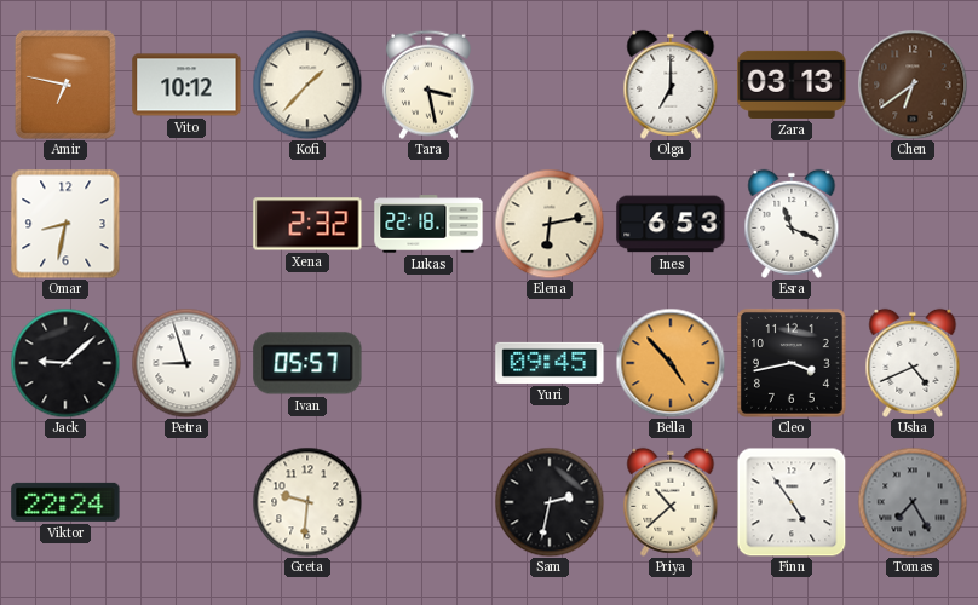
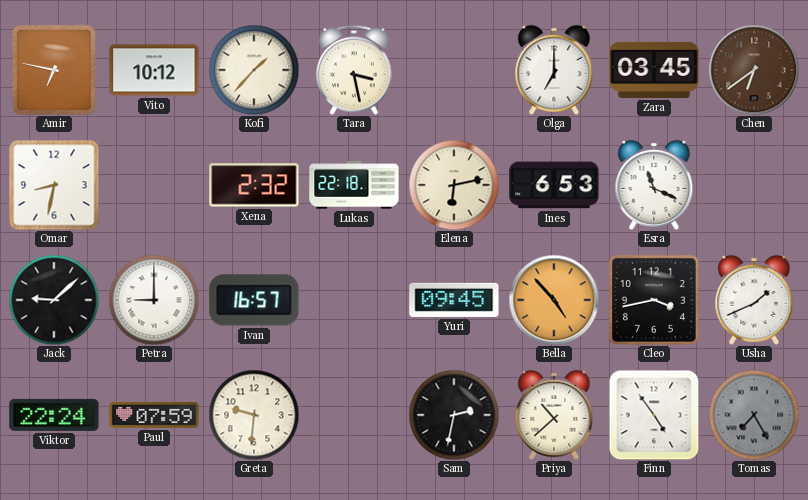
Zara: 03:13 -> 03:45 (654, 70)
Petra: 8:57 -> 9:00 (154, 300)
Ivan: 05:57 -> 16:57 (254, 300)
Usha: 4:41 -> 1:41 (754, 300)
Paul: none -> 07:59 (154, 415)
